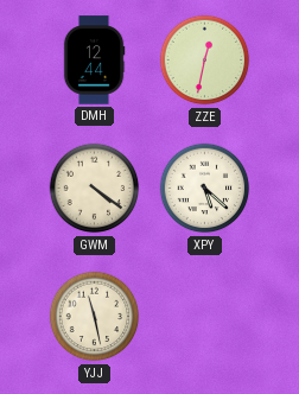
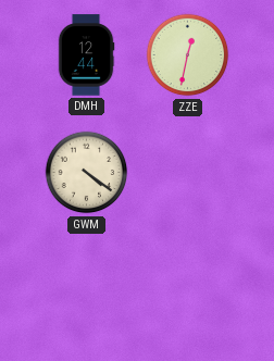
XPY: 5:22 -> none (205, 189)
YJJ: 11:28 -> none (95, 317)
